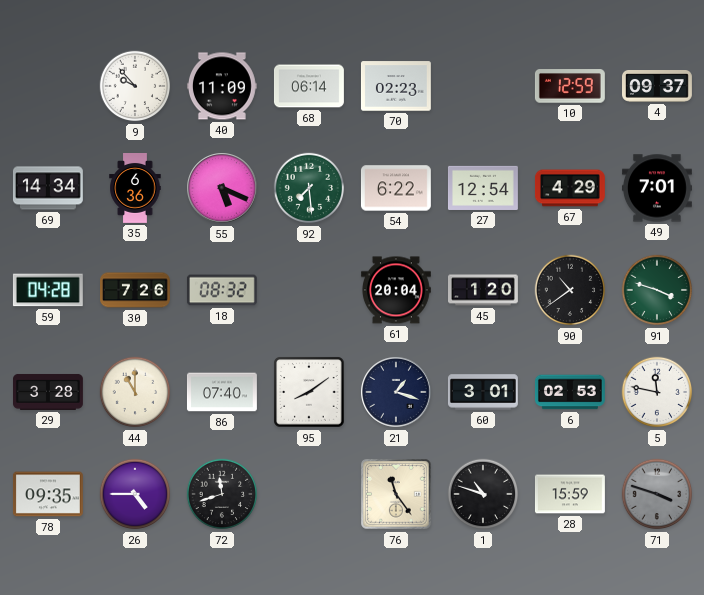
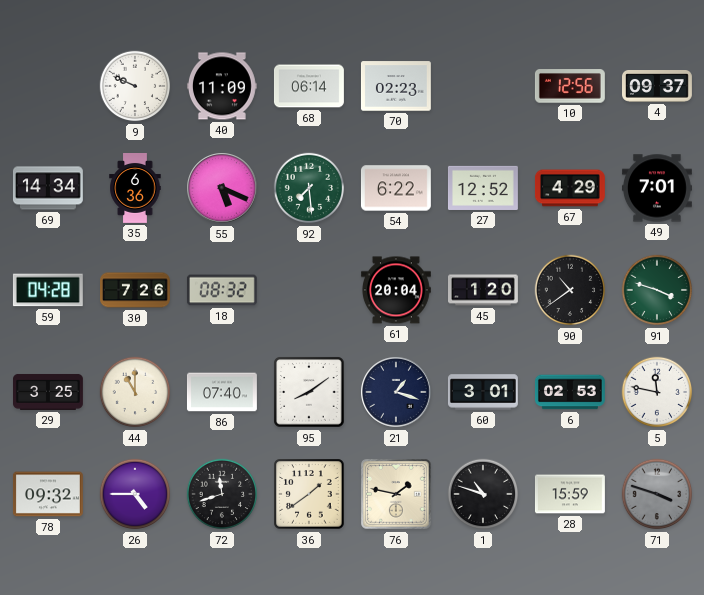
9: 9:53 -> 9:49 (135, 86)
10: 12:59 -> 12:56 (570, 86)
27: 12:54 -> 12:52 (483, 188)
29: 3:28 -> 3:25 (49, 392)
78: 09:35 -> 09:32 (48, 494)
36: none -> 1:39 (309, 494)
76: 11:24 -> 1:47 (396, 494)
